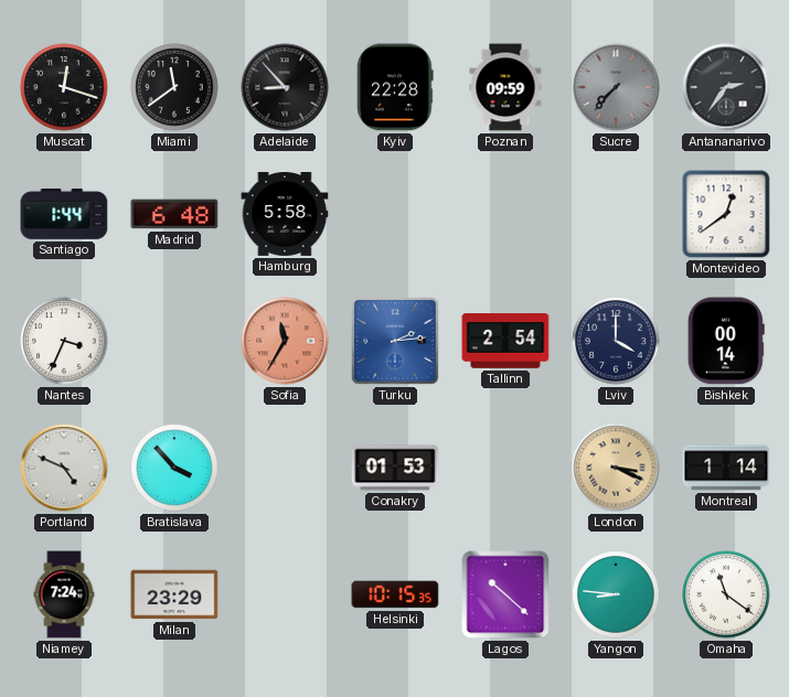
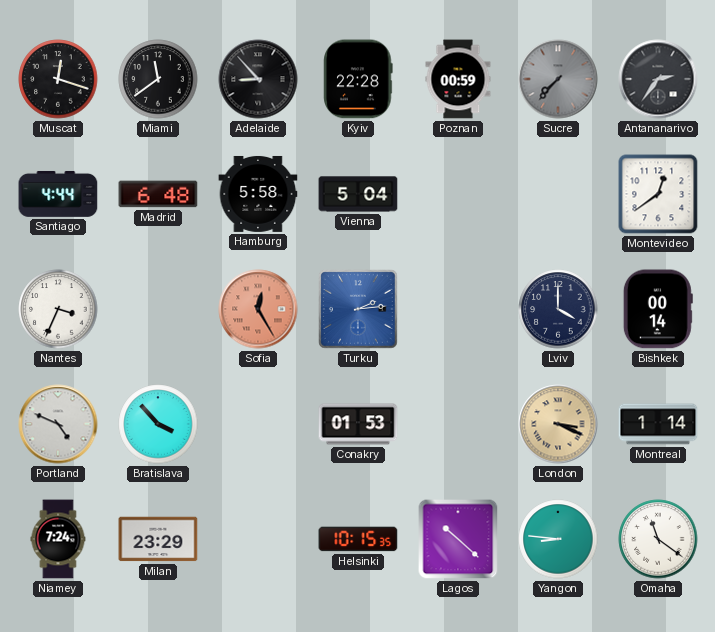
Poznan: 09:59 -> 00:59 (458, 79)
Santiago: 1:44 -> 4:44 (58, 194)
Vienna: none -> 5:04 (358, 194)
Sofia: 11:35 -> 12:25 (258, 309)
Tallinn: 2:54 -> none (505, 341)
